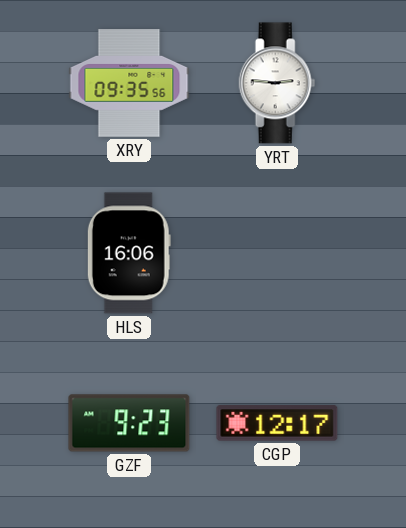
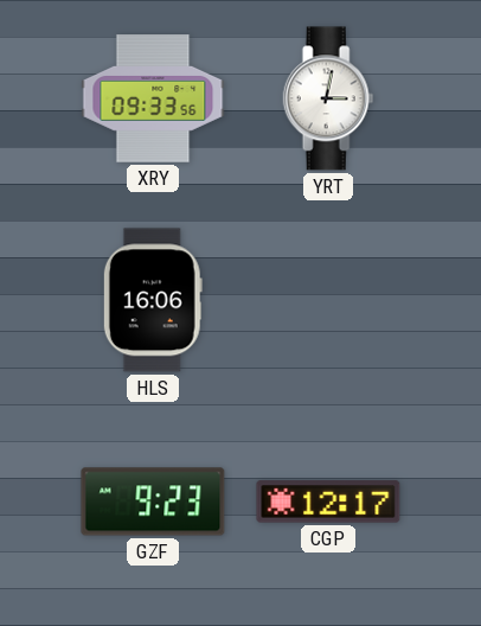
XRY: 09:35 -> 09:33 (153, 98)
YRT: 2:46 -> 3:02 (328, 98)
